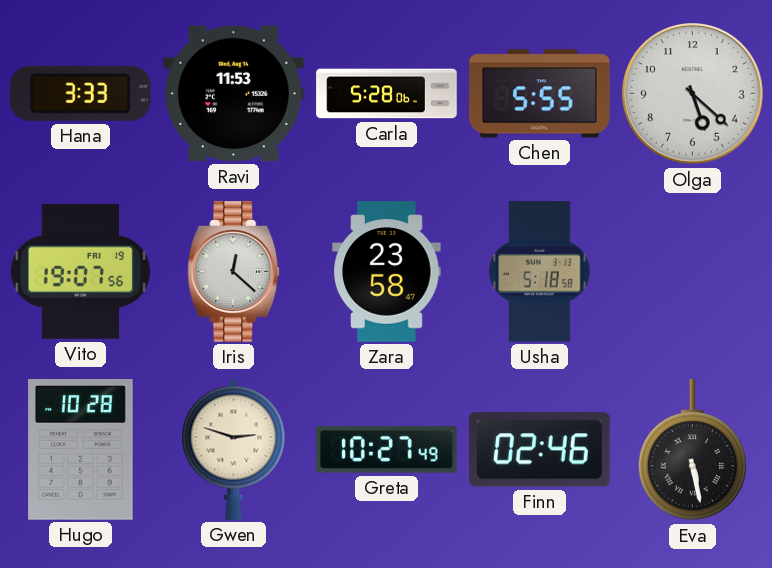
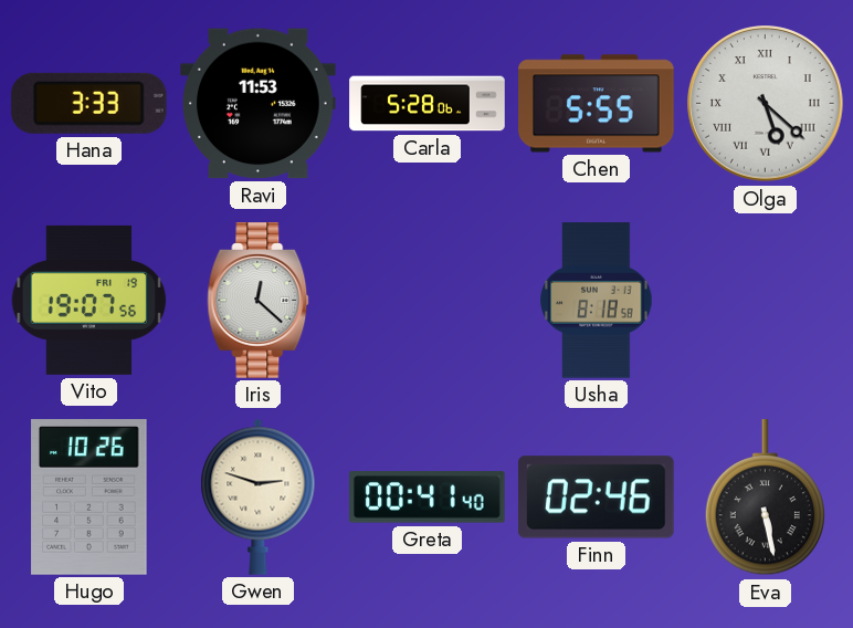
Olga numerals: Arabic -> Roman (766, 104)
Zara: 23:58 -> none (387, 272)
Usha: 5:18 -> 8:18 (597, 301)
Hugo: 10:28 -> 10:26 (89, 498)
Greta: 10:27 -> 00:41 (428, 498)
